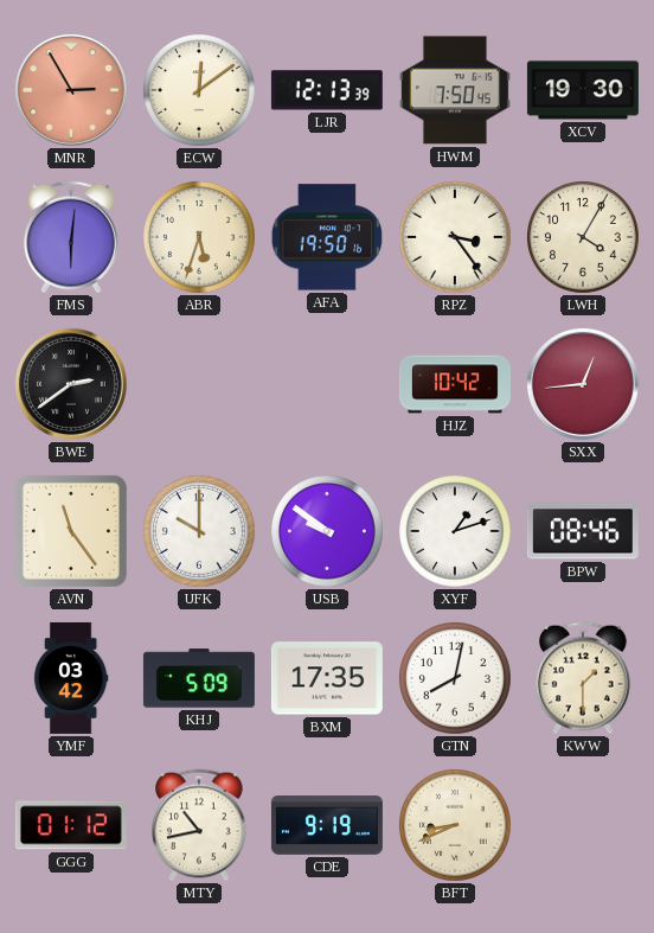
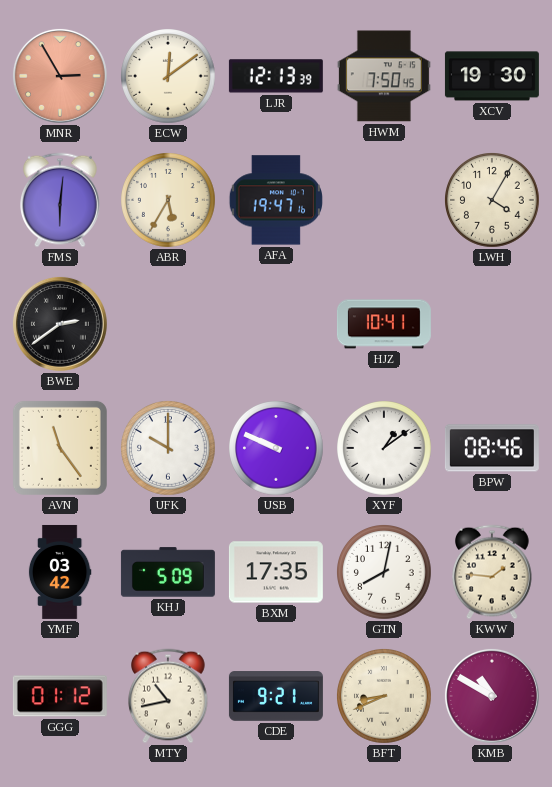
ABR: 5:33 -> 5:35 (169, 201)
AFA: 19:50 -> 19:47 (276, 200)
RPZ: 3:24 -> none (456, 238)
HJZ: 10:42 -> 10:41 (384, 324)
SXX: 12:44 -> none (583, 384)
USB: 9:51 -> 9:49 (277, 449)
XYF: 1:12 -> 1:09 (385, 449)
KWW: 1:30 -> 1:46 (493, 572)
CDE: 9:19 -> 9:21 (276, 696)
KMB: none -> 10:50 (492, 696)
